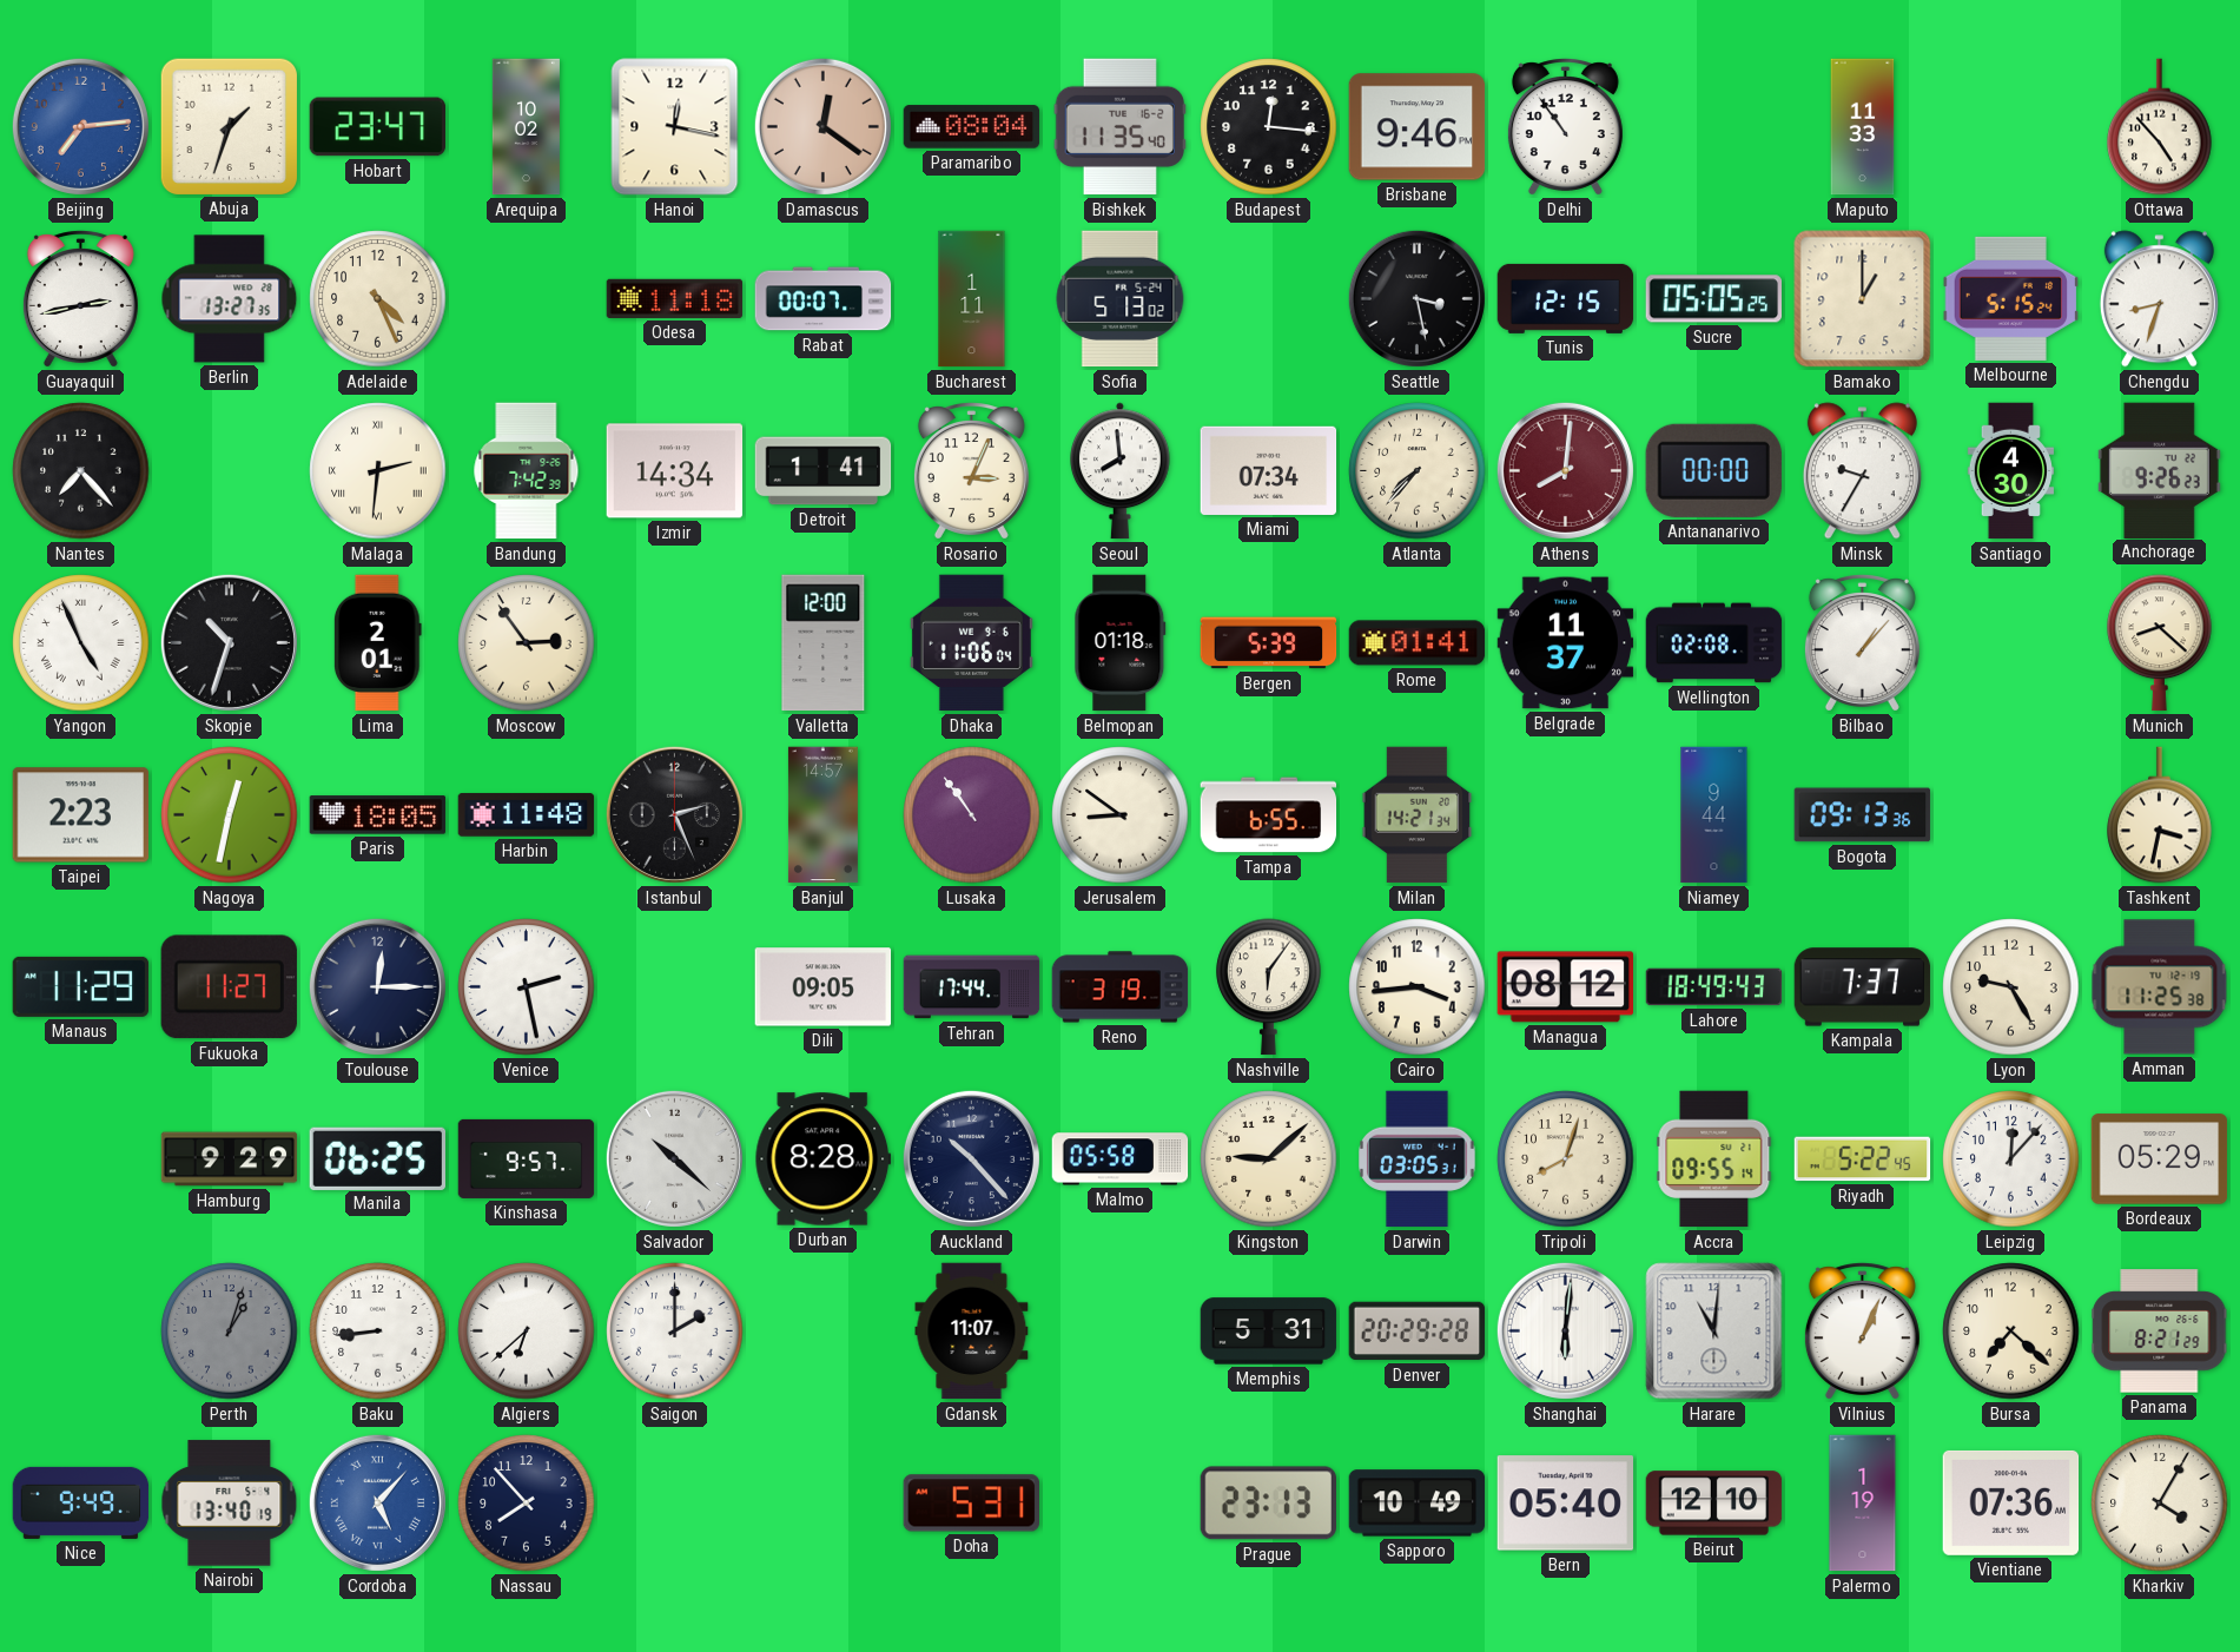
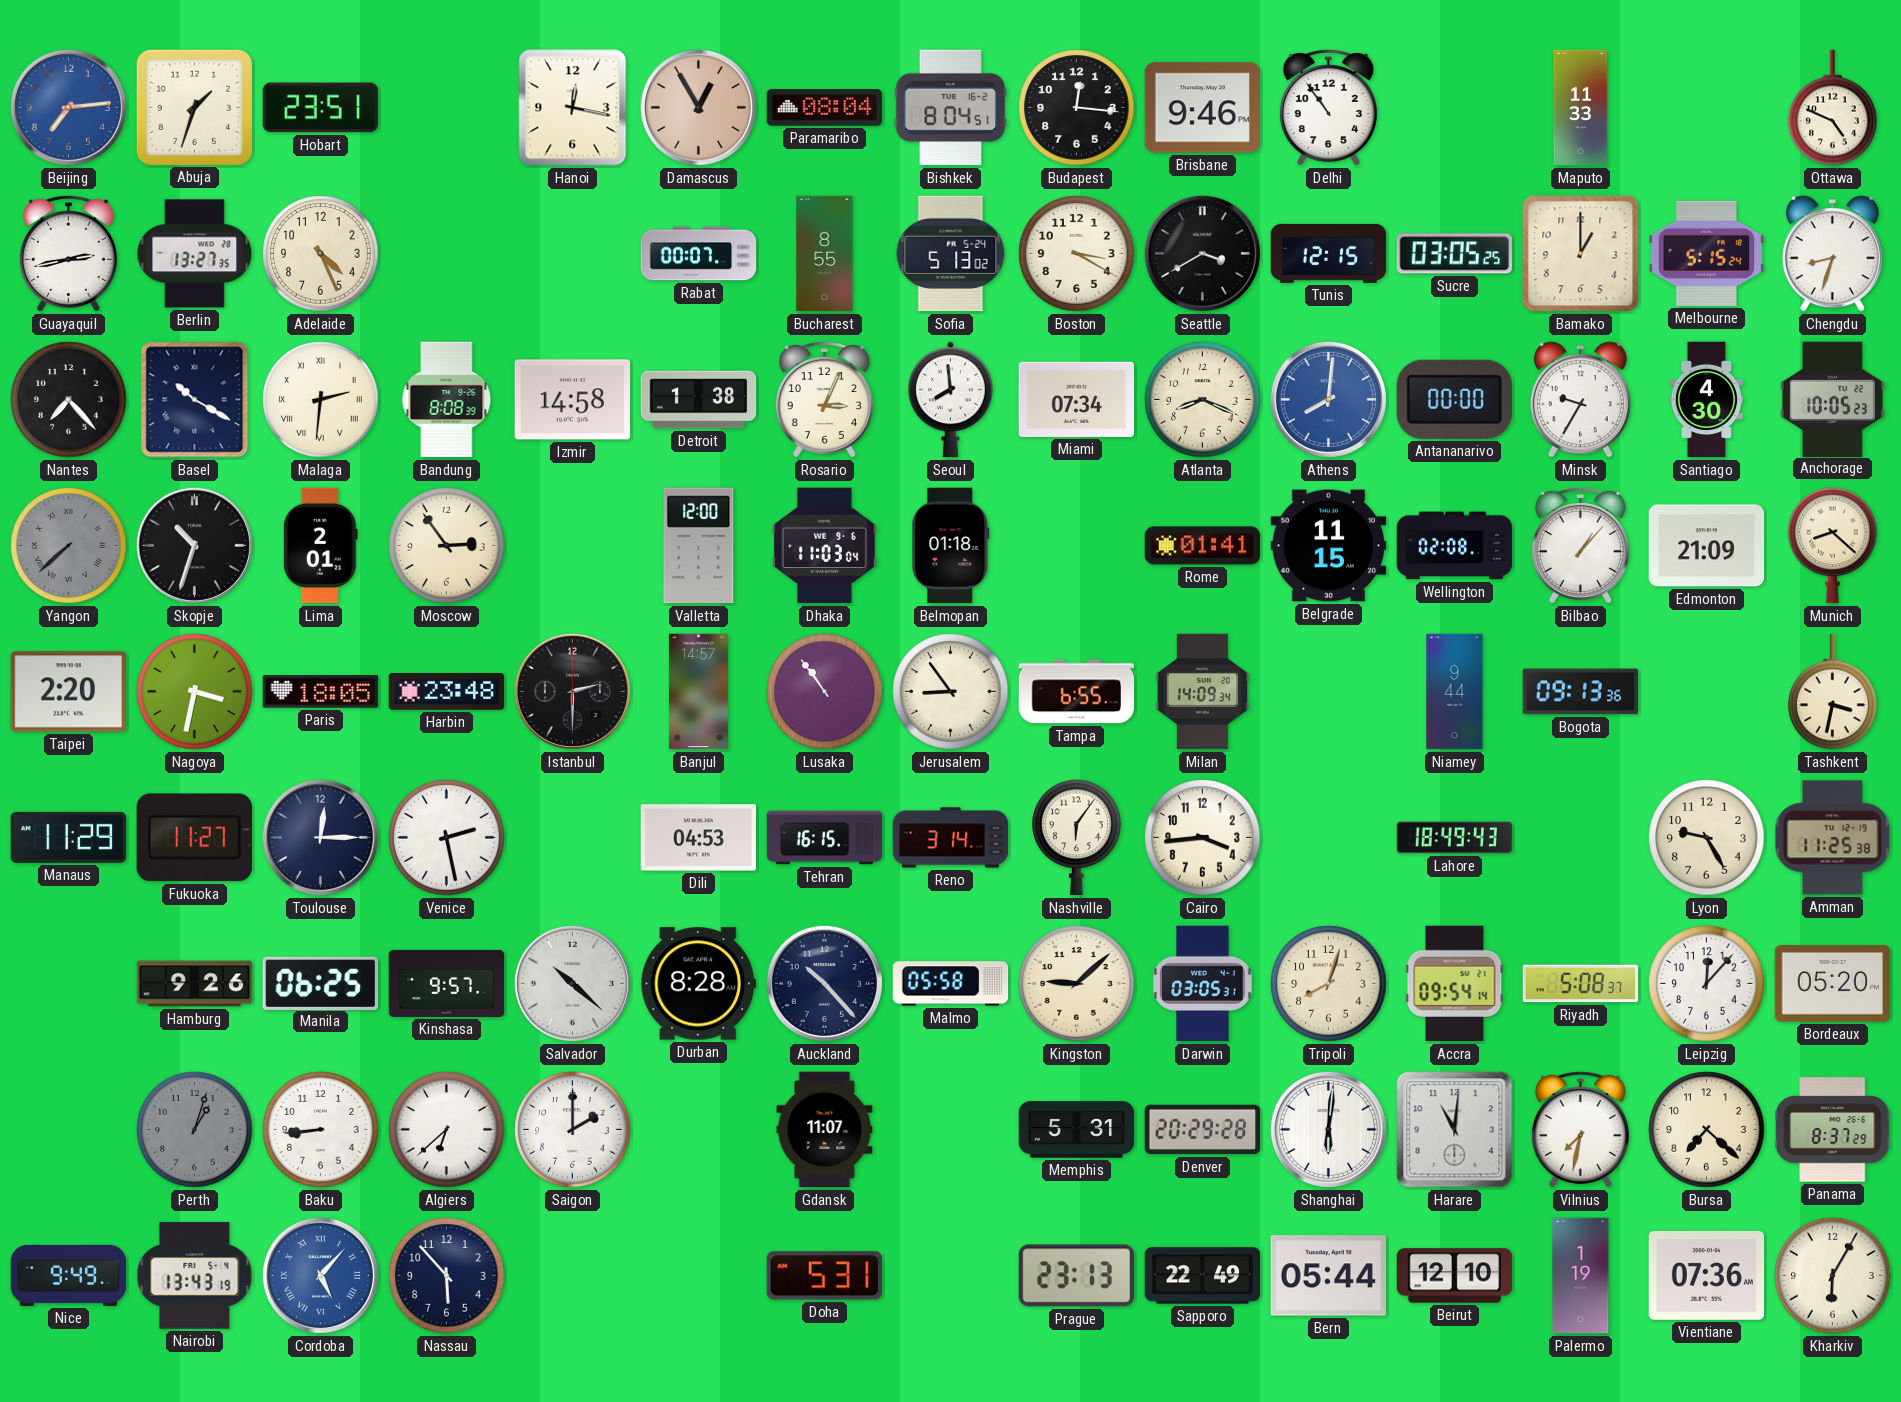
Hobart: 23:47 -> 23:51 (320, 108)
Arequipa: 10:02 -> none (526, 127)
Damascus: 12:21 -> 12:55 (698, 107)
Bishkek: 11:35 -> 8:04 (950, 108)
Ottawa: 4:53 -> 4:49 (1833, 108)
Odesa: 11:18 -> none (675, 298)
Bucharest: 1:11 -> 8:55 (825, 254)
Boston: none -> 3:20 (1077, 254)
Seattle: 3:28 -> 3:40 (1202, 253)
Sucre: 05:05 -> 03:05 (1455, 254)
Basel: none -> 10:20 (195, 400)
Bandung: 7:42 -> 8:08 (447, 400)
Izmir: 14:34 -> 14:58 (573, 400)
Detroit: 1:41 -> 1:38 (699, 400)
Atlanta: 7:37 -> 8:19 (1203, 400)
Athens dial: burgundy -> blue (1328, 399)
Anchorage: 9:26 -> 10:05 (1832, 399)
Yangon: 4:56 -> 7:38 (69, 546)
Yangon dial: white -> grey (69, 546)
Dhaka: 11:06 -> 11:03 (824, 546)
Bergen: 5:39 -> none (1269, 643)
Belgrade: 11:37 -> 11:15 (1329, 546)
Edmonton: none -> 21:09 (1707, 546)
Taipei: 2:23 -> 2:20 (69, 692)
Nagoya: 12:32 -> 3:32 (195, 692)
Harbin: 11:48 -> 23:48 (447, 692)
Istanbul: 2:26 -> 2:30 (572, 691)
Jerusalem: 8:51 -> 8:54 (951, 692)
Milan: 14:21 -> 14:09 (1203, 692)
Dili: 09:05 -> 04:53 (699, 838)
Tehran: 17:44 -> 16:15 (825, 838)
Reno: 3:19 -> 3:14 (951, 838)
Managua: 08:12 -> none (1565, 987)
Kampala: 7:37 -> none (1863, 987)
Hamburg: 9:29 -> 9:26 (195, 984)
Accra: 09:55 -> 09:54 (1455, 984)
Riyadh: 5:22 -> 5:08 (1581, 984)
Bordeaux: 05:29 -> 05:20 (1833, 984)
Vilnius: 1:04 -> 7:32 (1580, 1130)
Panama: 8:21 -> 8:37 (1833, 1130)
Nairobi: 13:40 -> 13:43 (195, 1276)
Nassau: 7:53 -> 5:53 (447, 1276)
Sapporo: 10:49 -> 22:49 (1203, 1276)
Bern: 05:40 -> 05:44 (1329, 1276)
Kharkiv: 4:05 -> 6:05 (1833, 1276)
